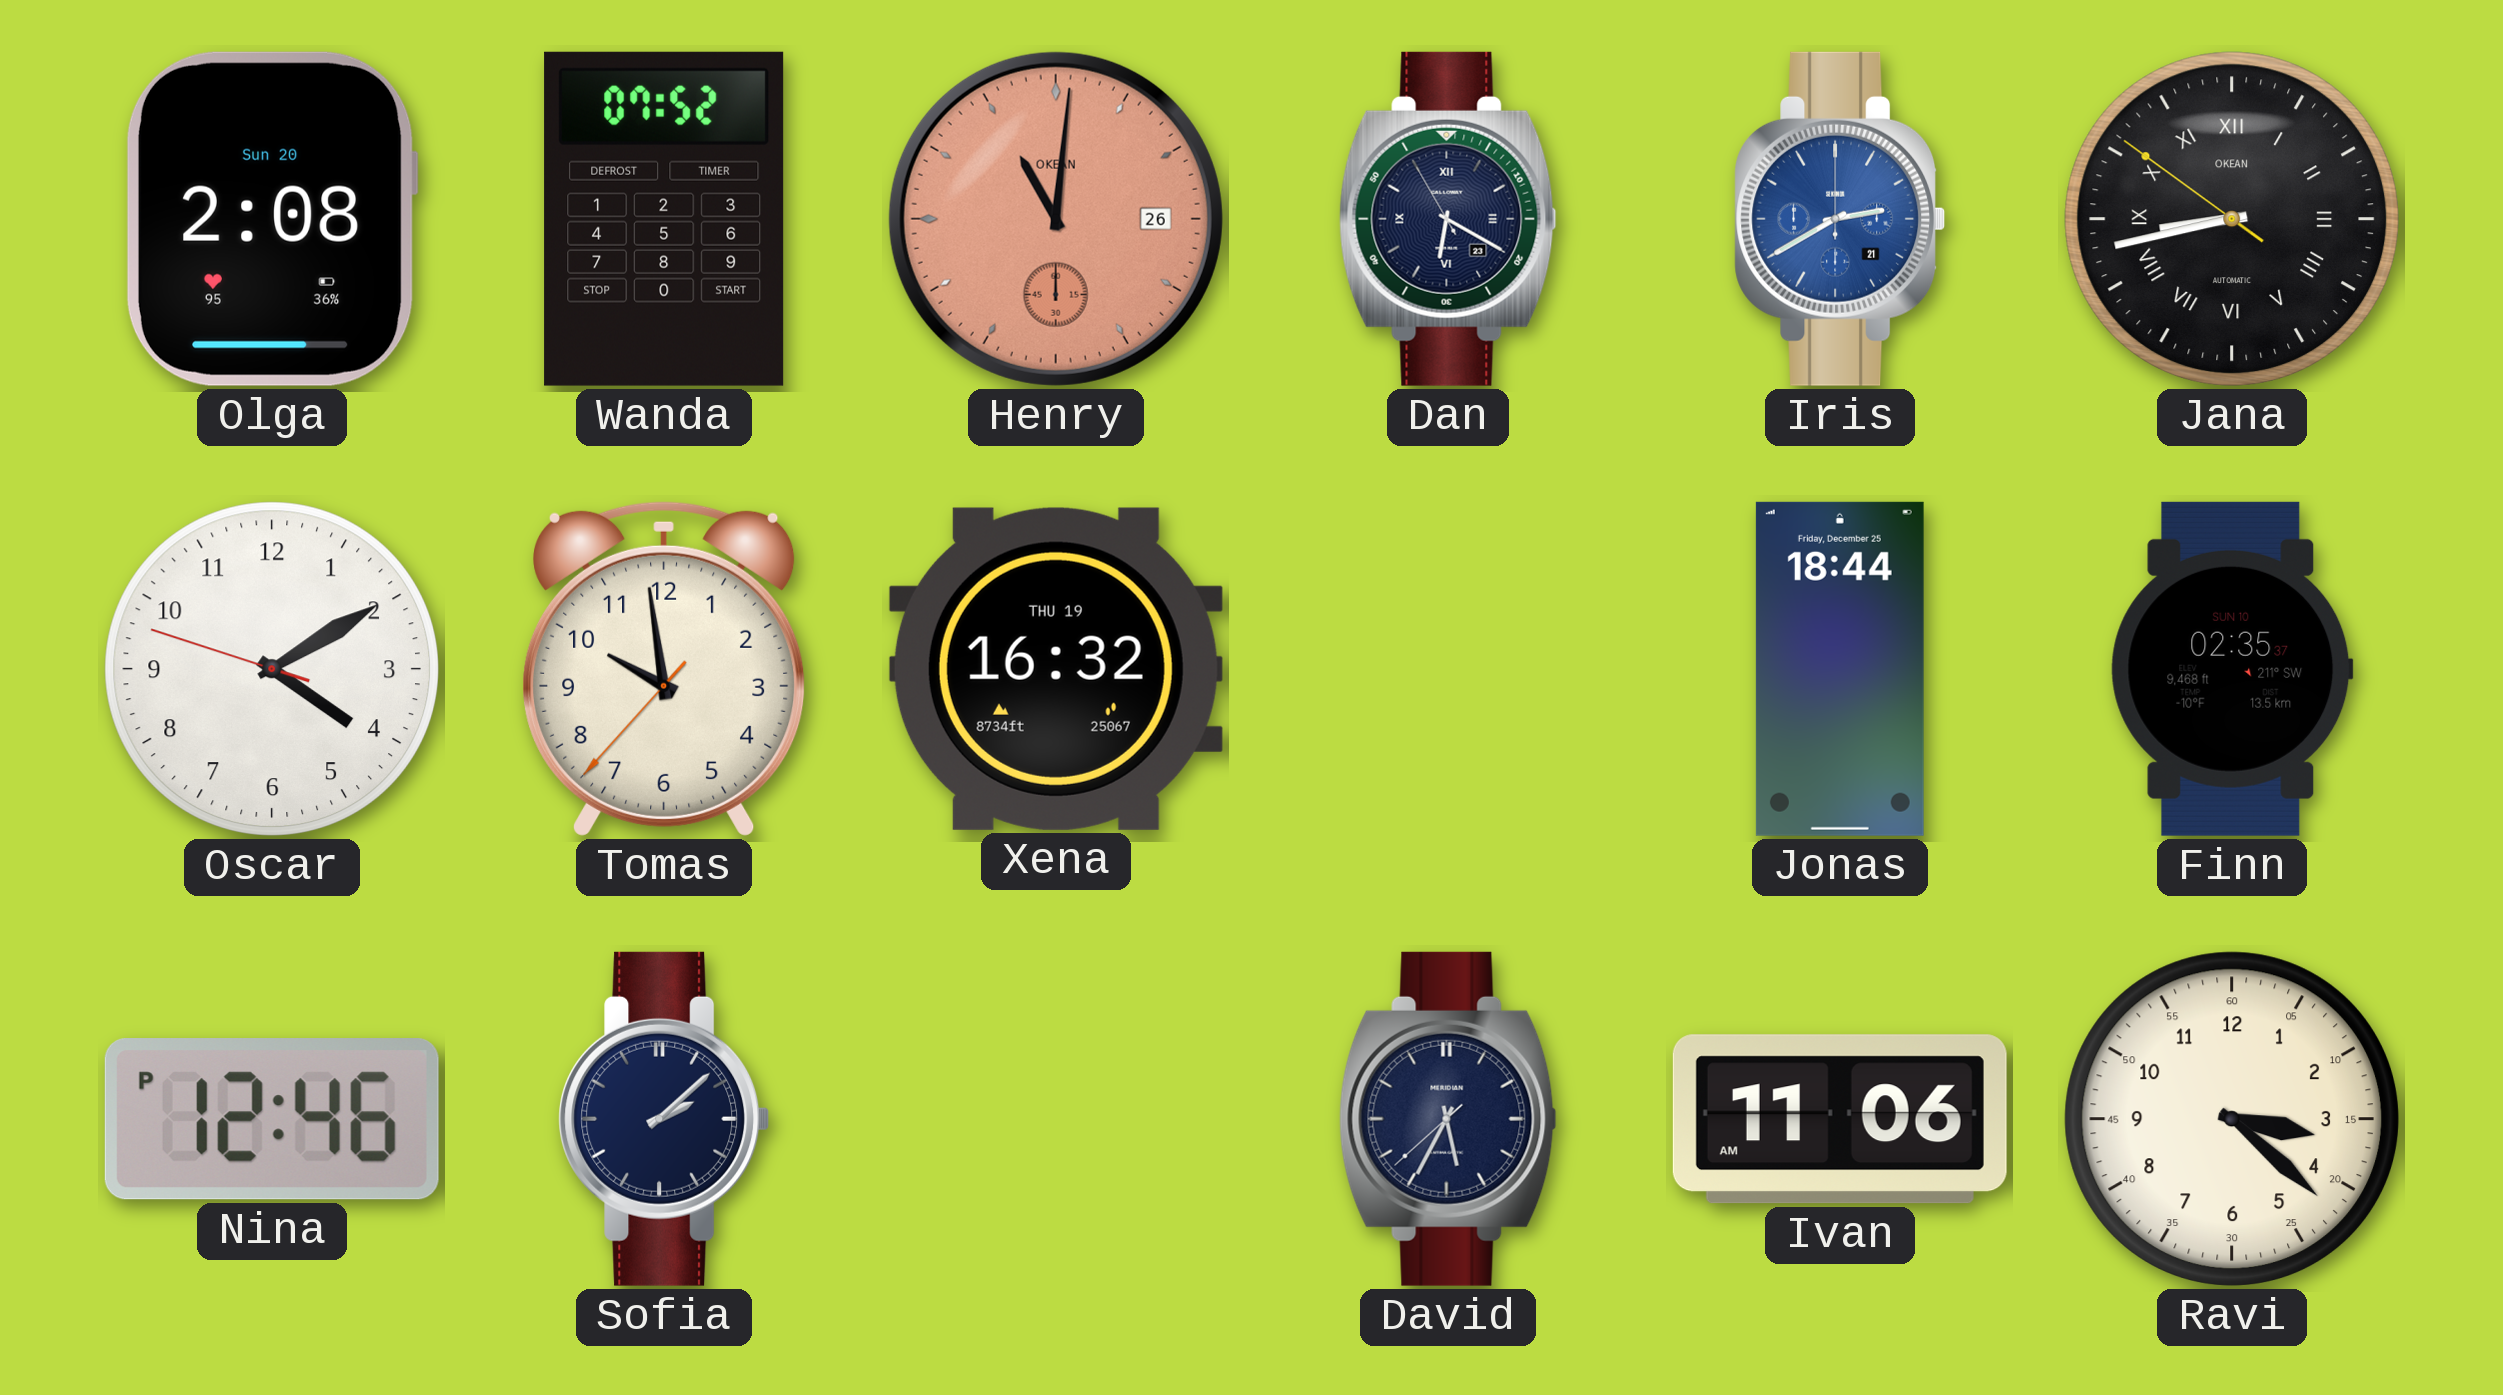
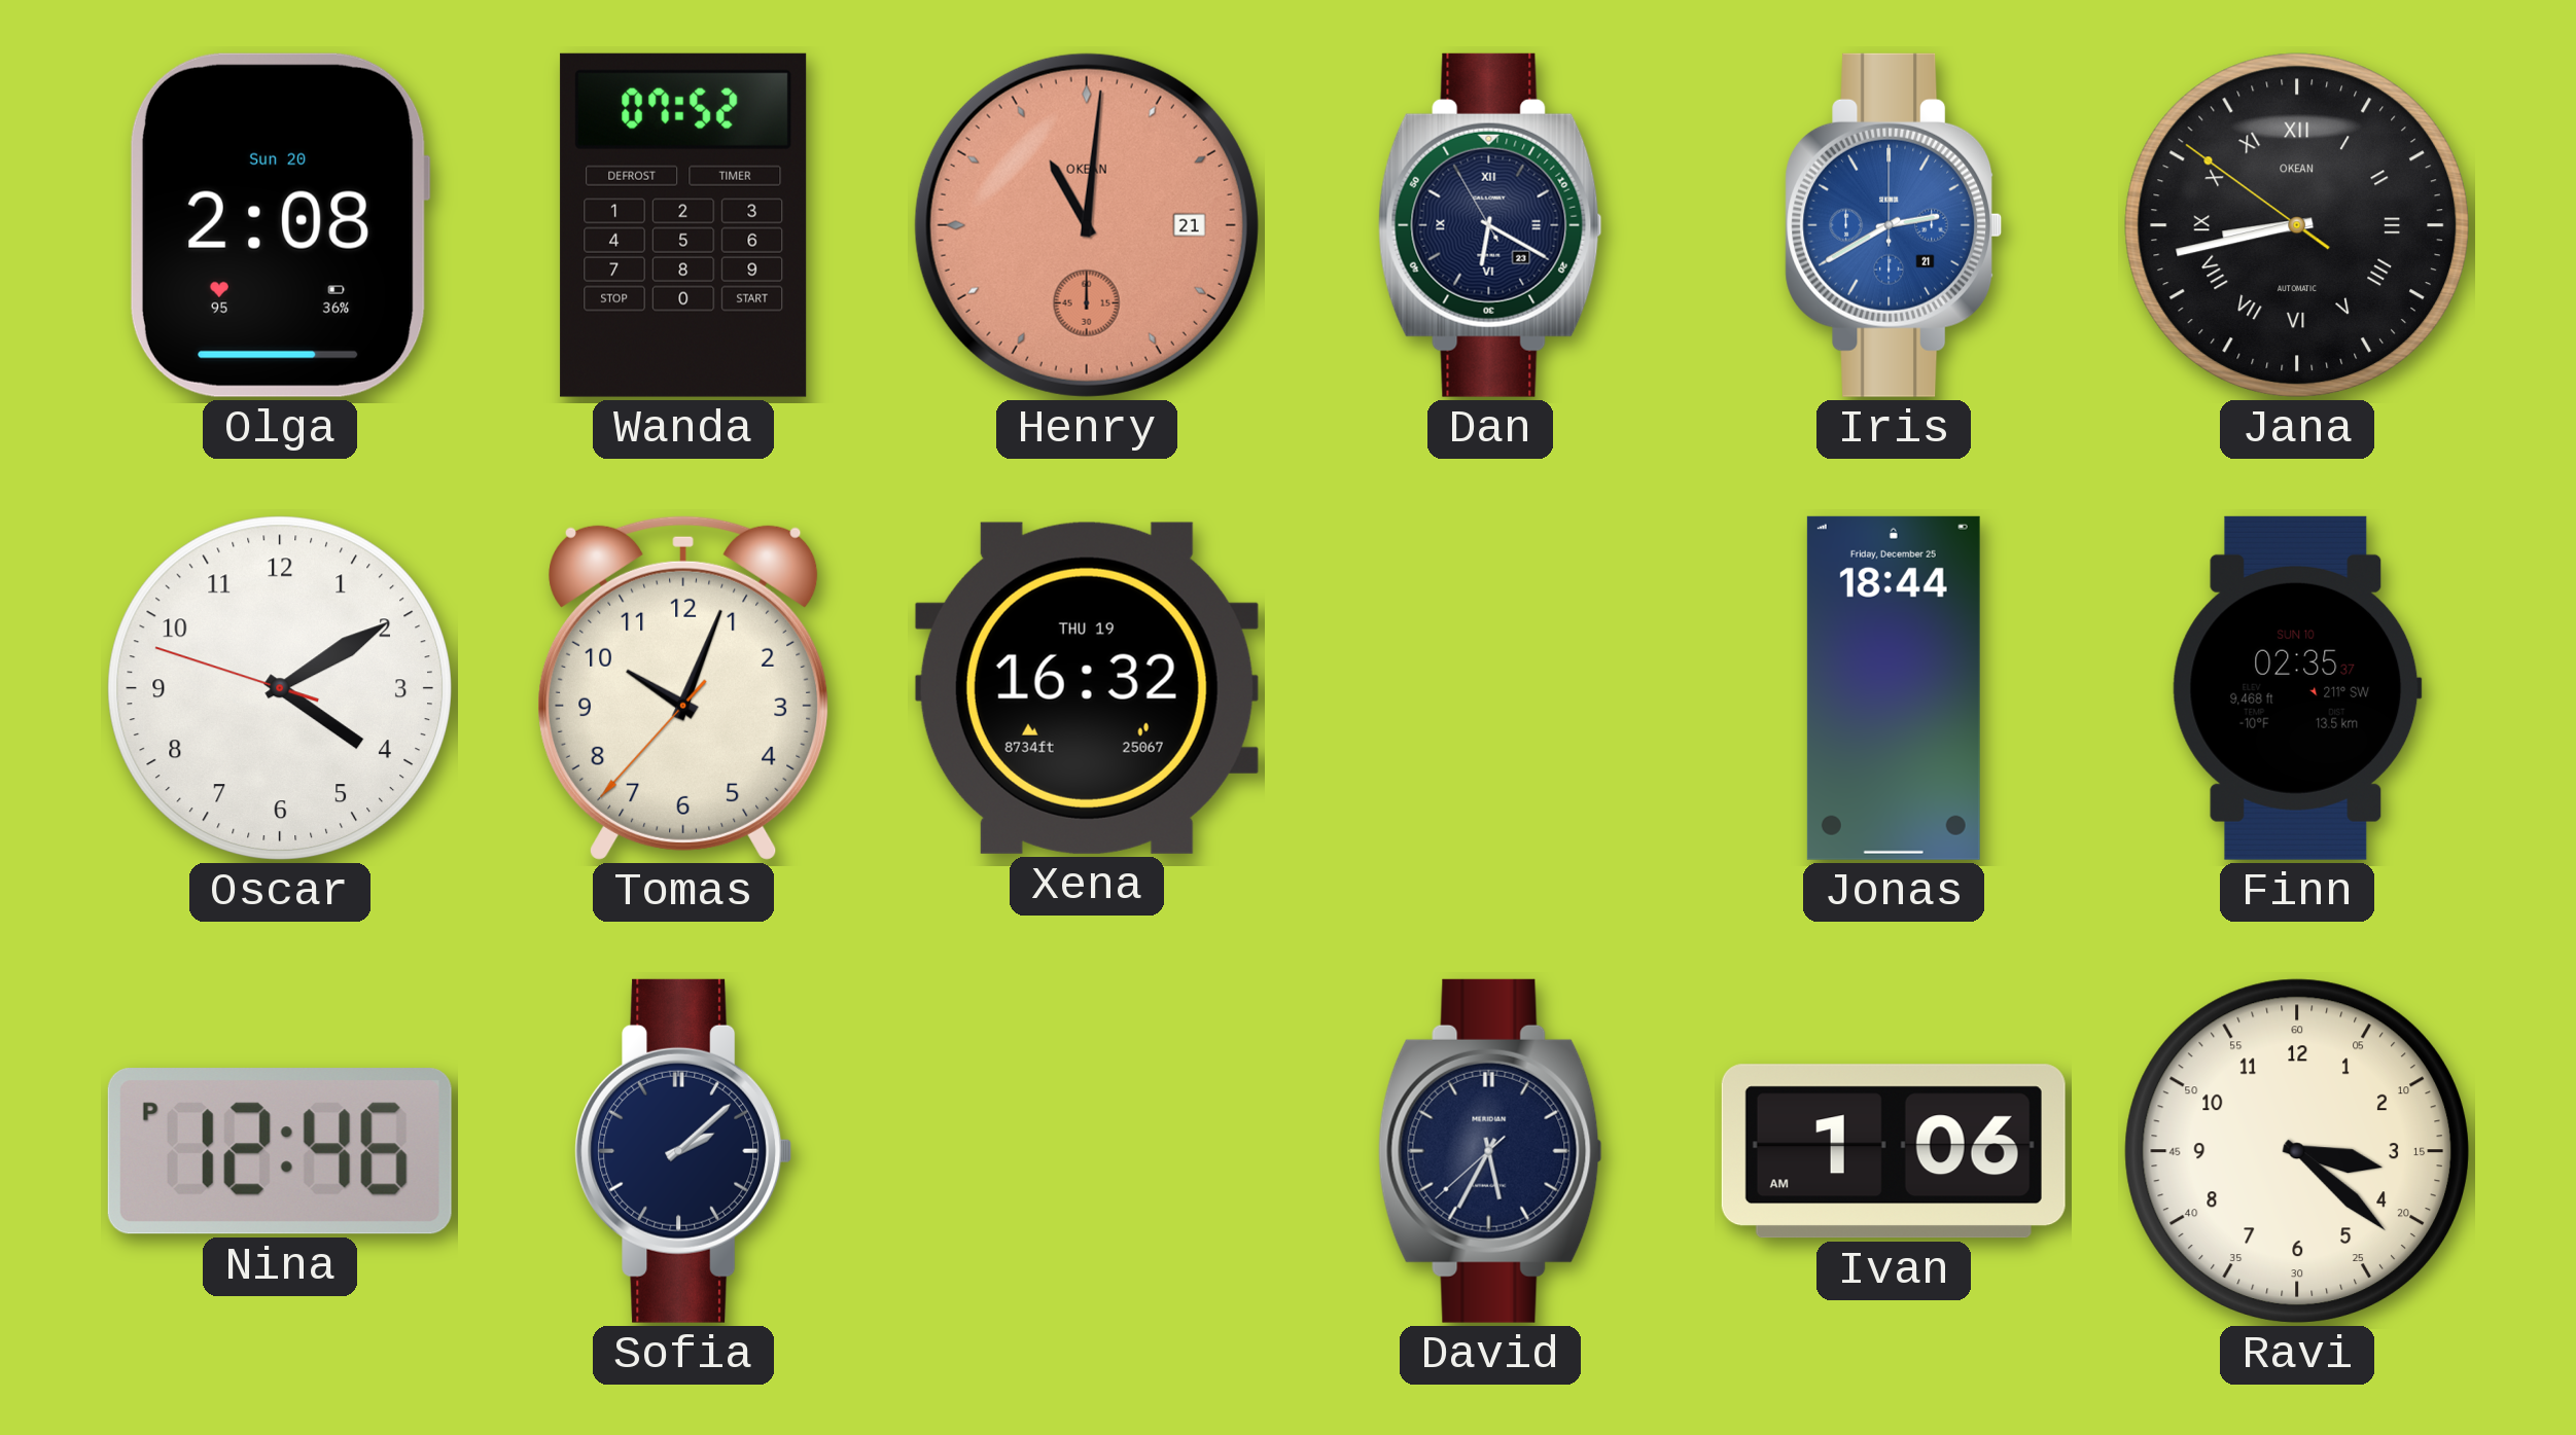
Henry date: 26 -> 21 (1087, 225)
Tomas: 9:58 -> 10:03 (683, 687)
Ivan: 11:06 -> 1:06 (1894, 1151)
